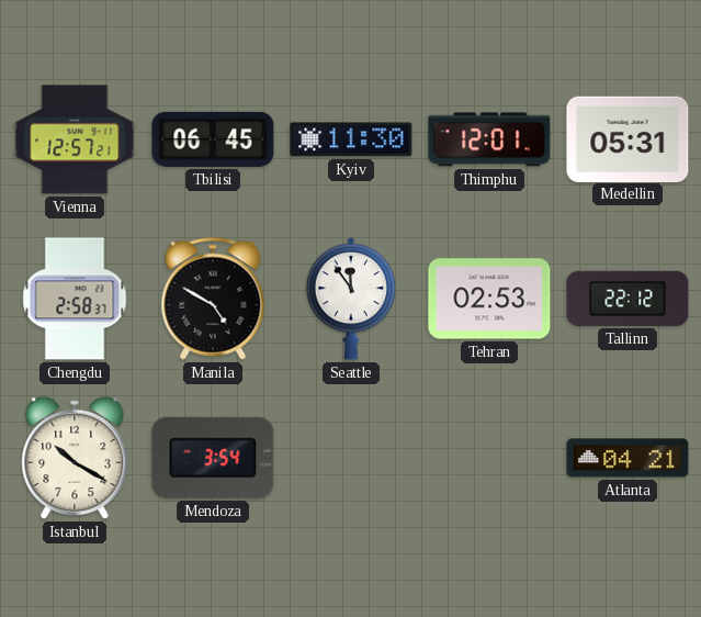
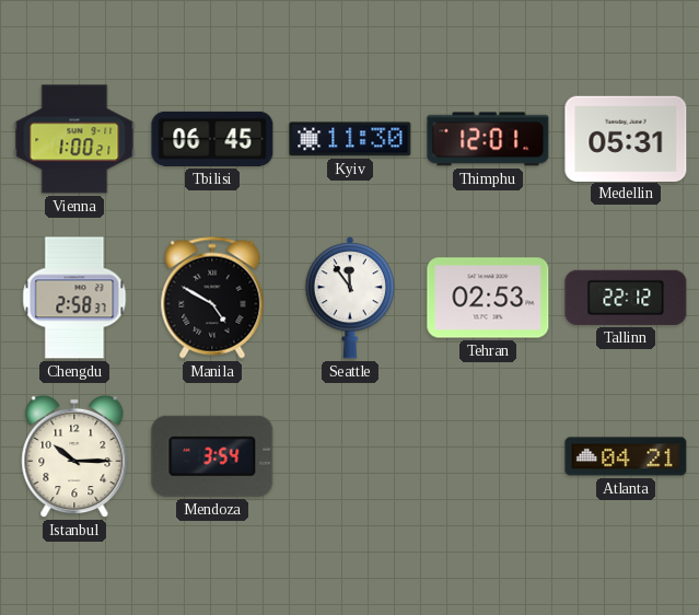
Vienna: 12:57 -> 1:00 (74, 139)
Istanbul: 10:20 -> 10:15 (74, 456)
